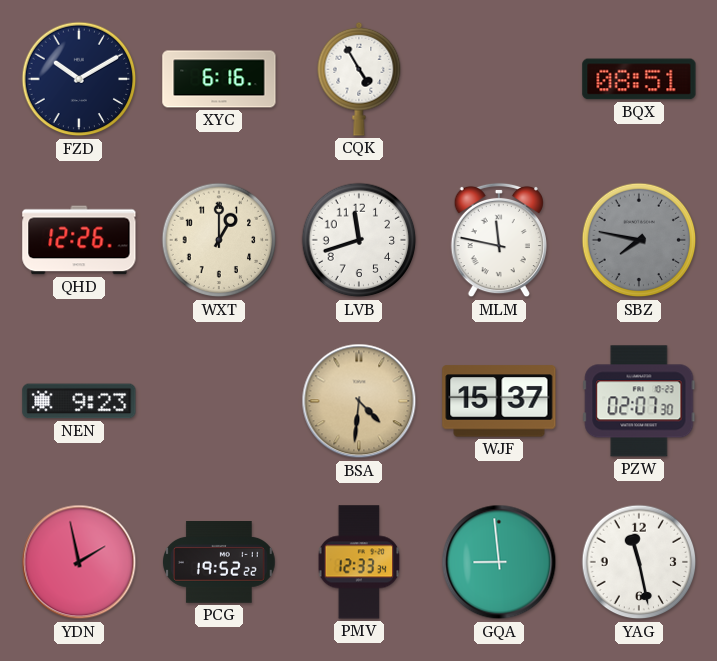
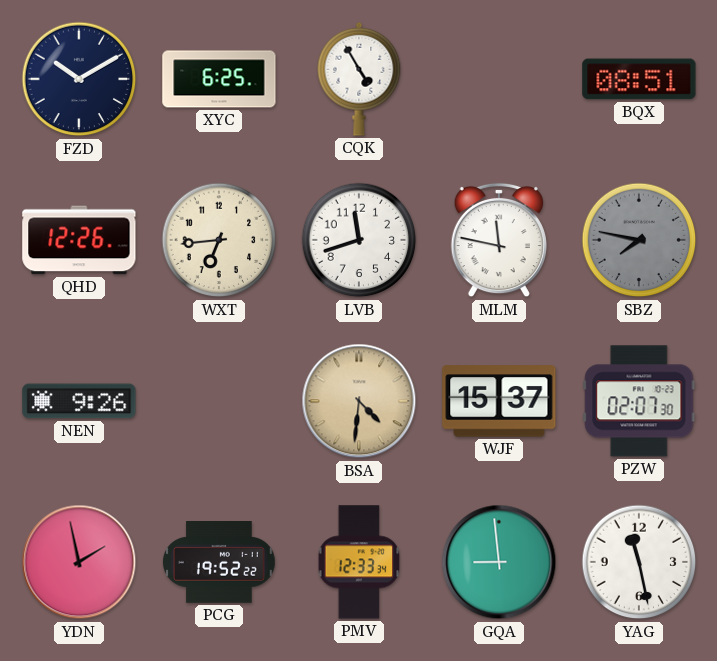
XYC: 6:16 -> 6:25 (219, 79)
WXT: 1:00 -> 6:44 (219, 240)
NEN: 9:23 -> 9:26 (79, 401)
